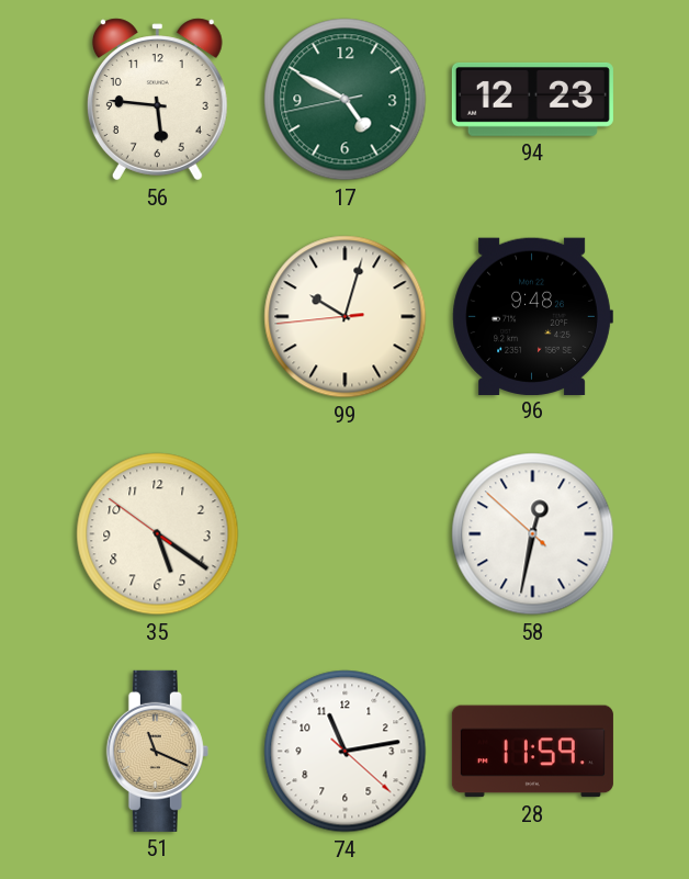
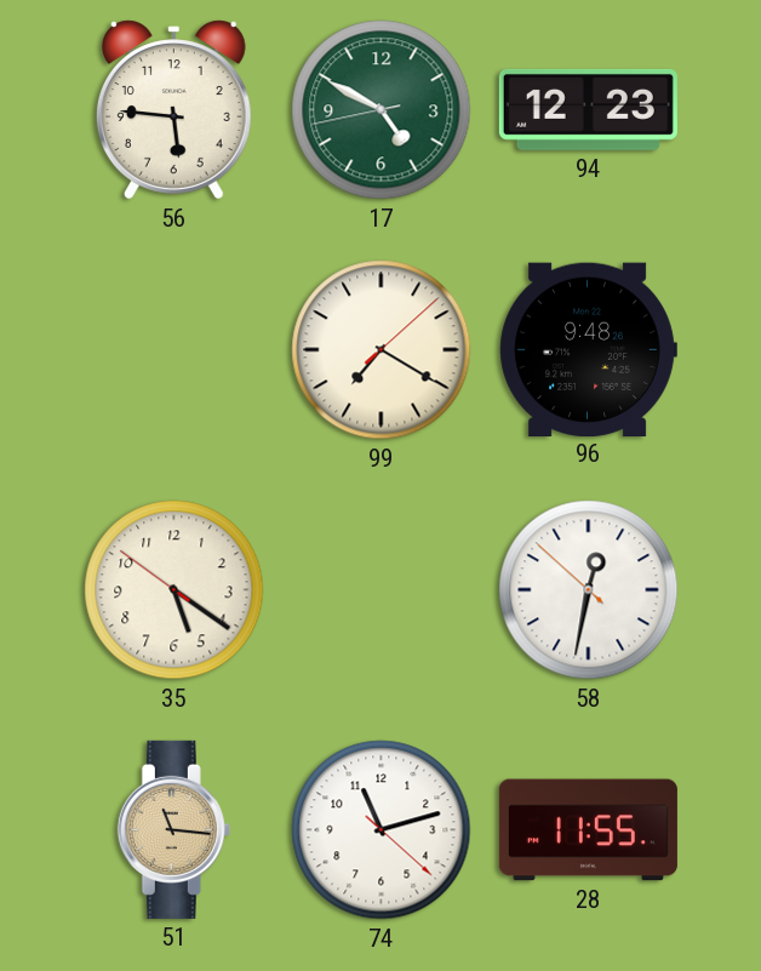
99: 10:02 -> 7:20 (382, 350)
51: 11:19 -> 11:16 (173, 829)
74: 11:13 -> 11:12 (382, 830)
28: 11:59 -> 11:55 (588, 830)
